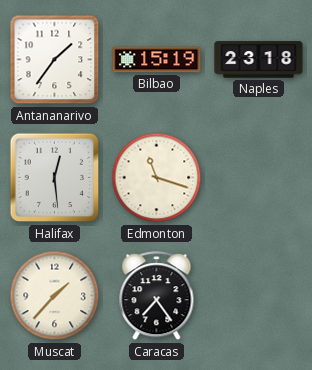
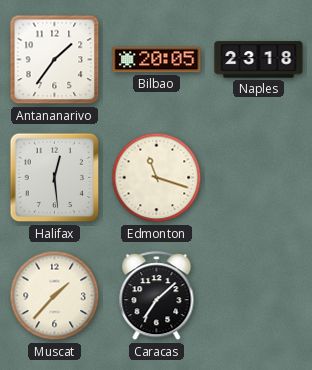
Bilbao: 15:19 -> 20:05 (157, 60)
Caracas: 7:24 -> 7:08 (157, 296)
